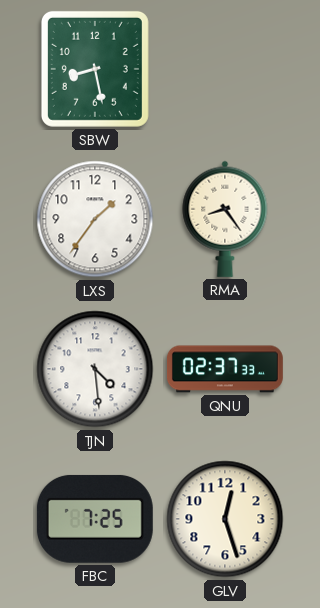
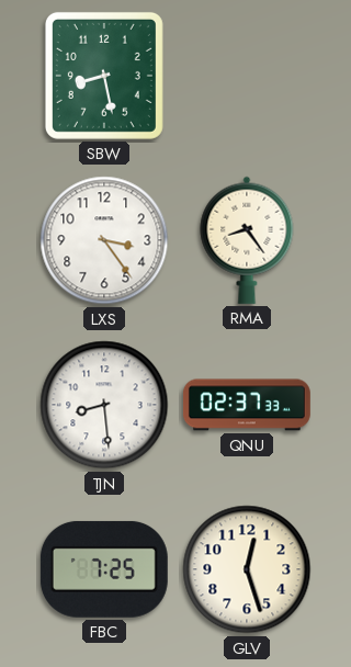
LXS: 1:36 -> 3:24 (104, 240)
TJN: 4:29 -> 8:29 (104, 405)
